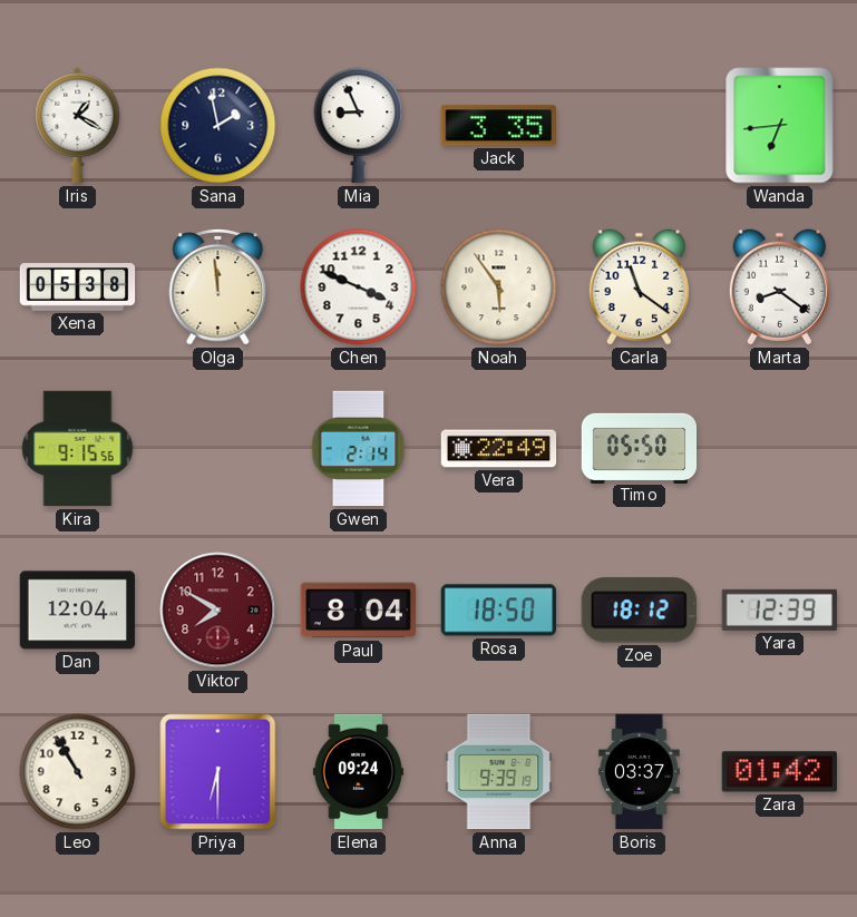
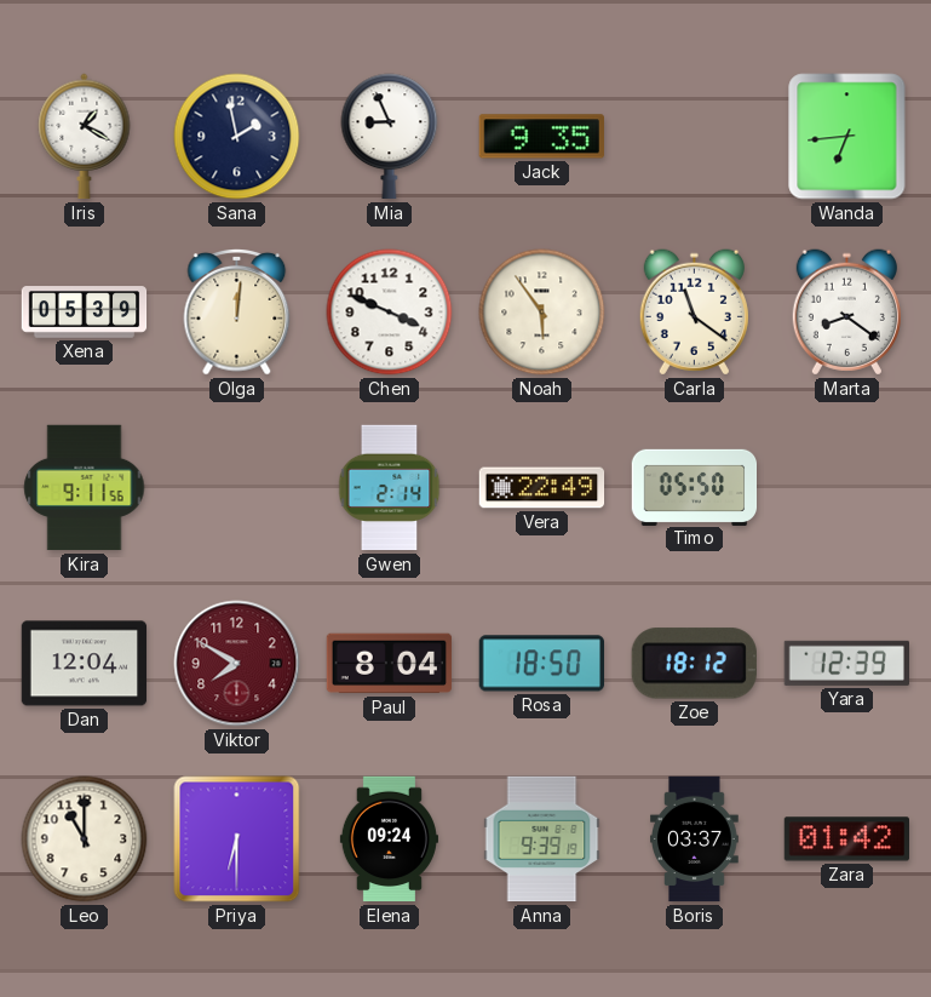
Jack: 3:35 -> 9:35 (541, 137)
Xena: 05:38 -> 05:39 (85, 313)
Olga: 11:59 -> 12:01 (237, 313)
Kira: 9:15 -> 9:11 (85, 488)
Leo: 10:55 -> 11:00 (85, 840)
